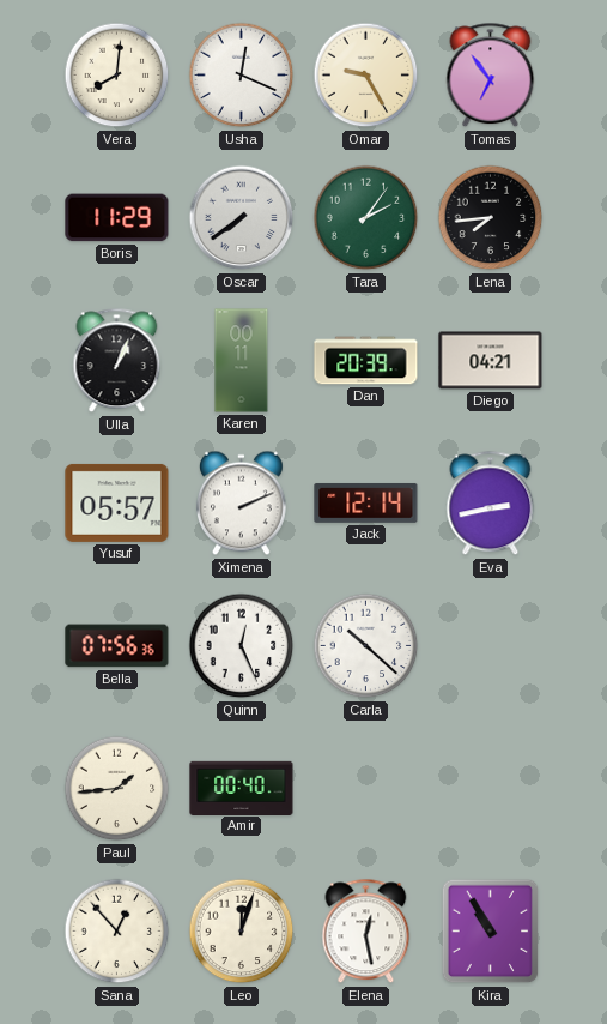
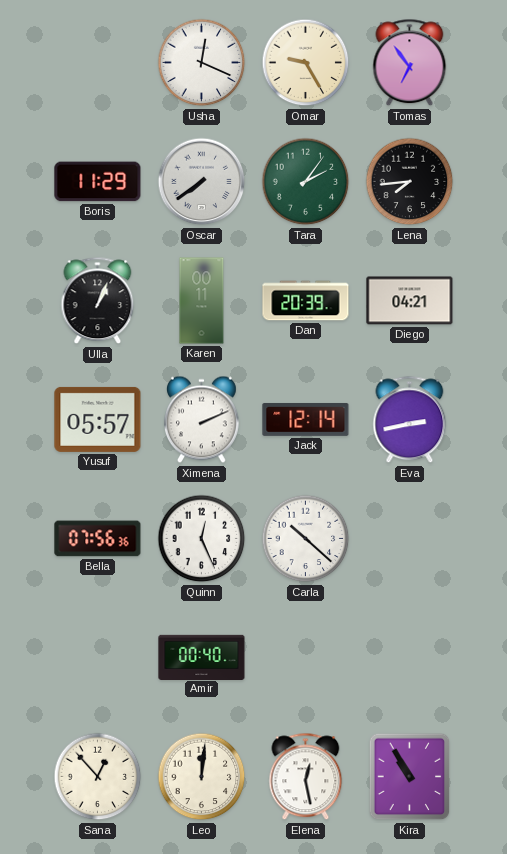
Vera: 8:01 -> none (117, 76)
Paul: 1:44 -> none (117, 789)
Leo: 12:03 -> 12:01 (202, 777)
